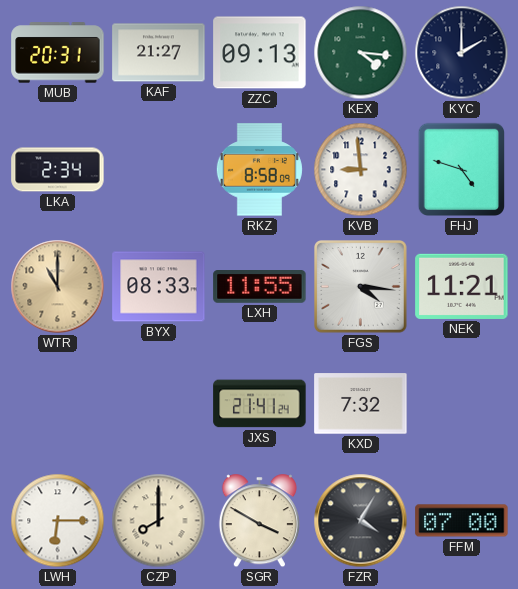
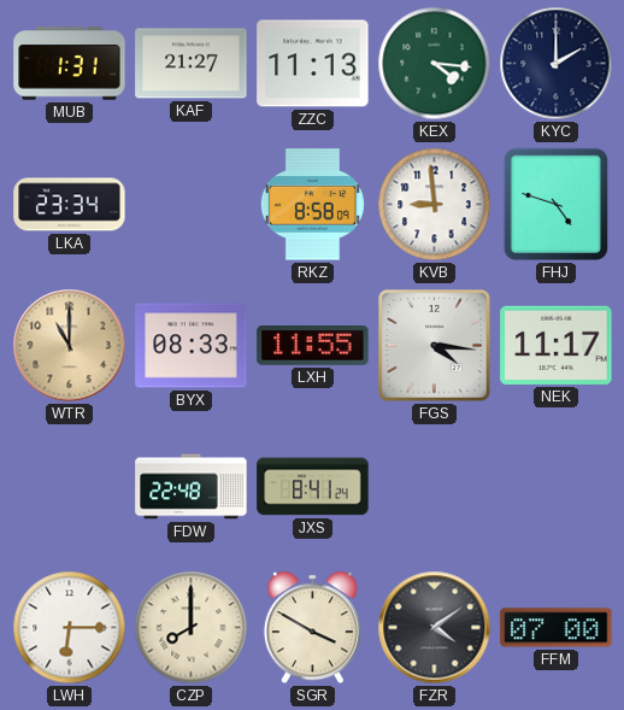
MUB: 20:31 -> 1:31 (70, 64)
ZZC: 09:13 -> 11:13 (313, 64)
LKA: 2:34 -> 23:34 (70, 205)
NEK: 11:21 -> 11:17 (557, 345)
FDW: none -> 22:48 (192, 487)
JXS: 21:41 -> 8:41 (313, 487)
KXD: 7:32 -> none (361, 404)
FZR: 4:05 -> 4:09 (435, 628)
